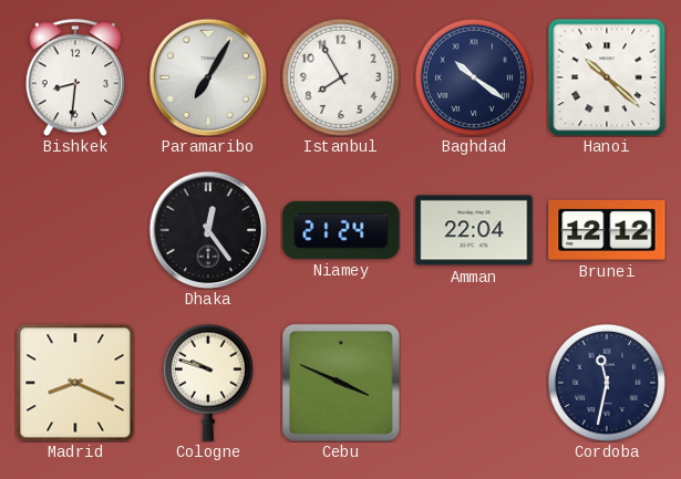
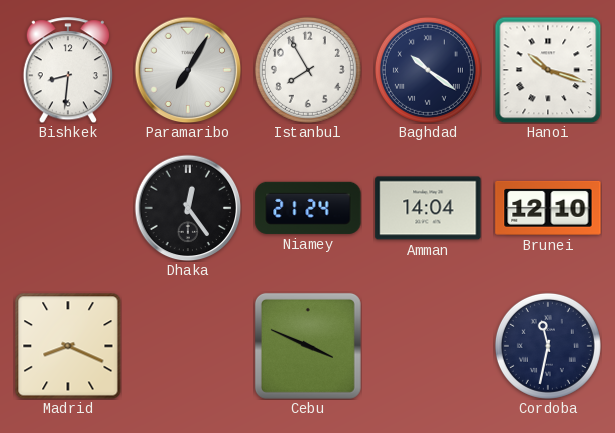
Hanoi: 10:22 -> 10:18 (548, 70)
Amman: 22:04 -> 14:04 (428, 208)
Brunei: 12:12 -> 12:10 (548, 208)
Cologne: 9:48 -> none (208, 383)
